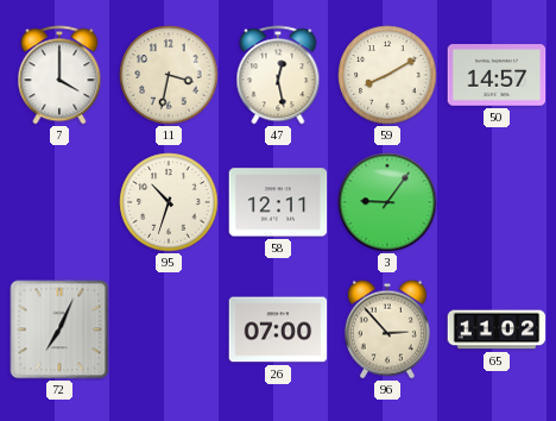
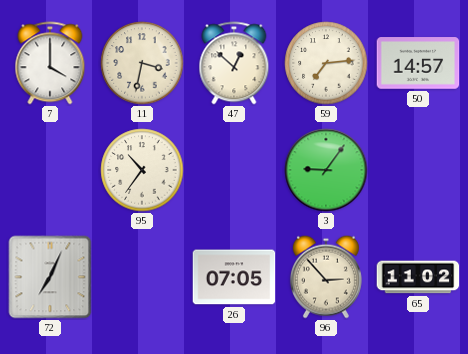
47: 12:28 -> 12:52 (234, 63)
59: 8:10 -> 7:14 (326, 63)
95: 10:33 -> 10:36 (142, 170)
58: 12:11 -> none (278, 202)
26: 07:00 -> 07:05 (234, 277)
